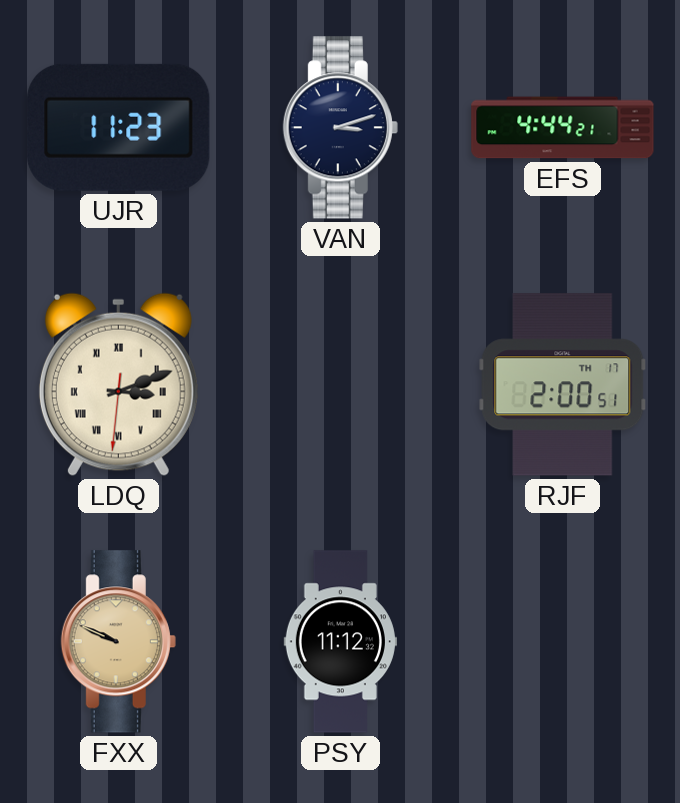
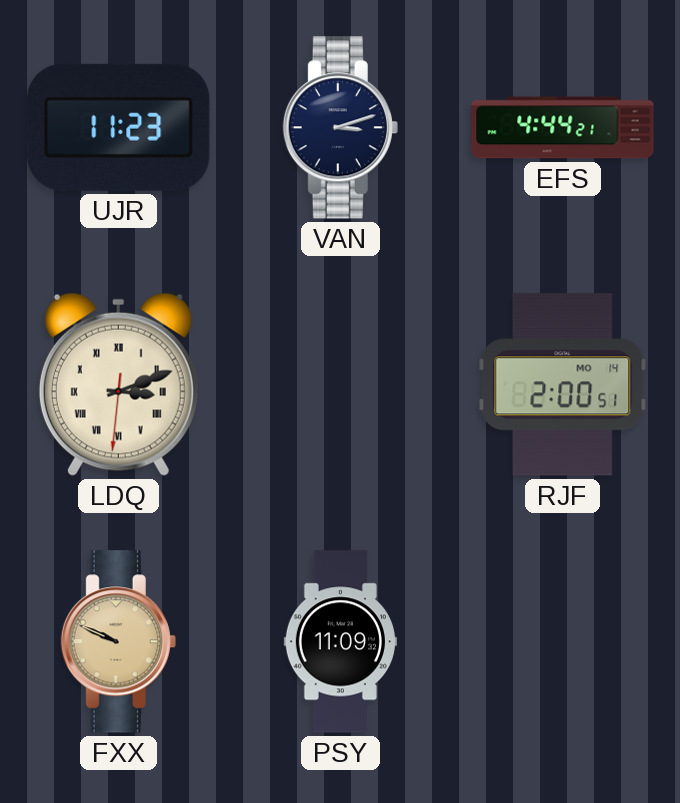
RJF date: TH 17 -> MO 14 (563, 385)
PSY: 11:12 -> 11:09 (340, 642)
